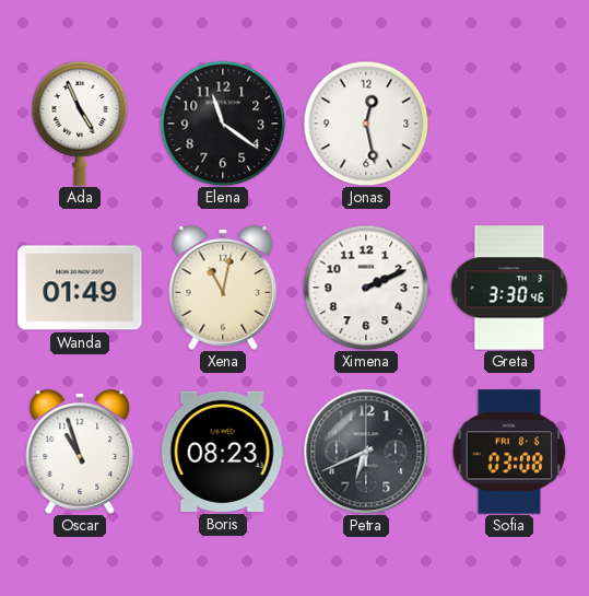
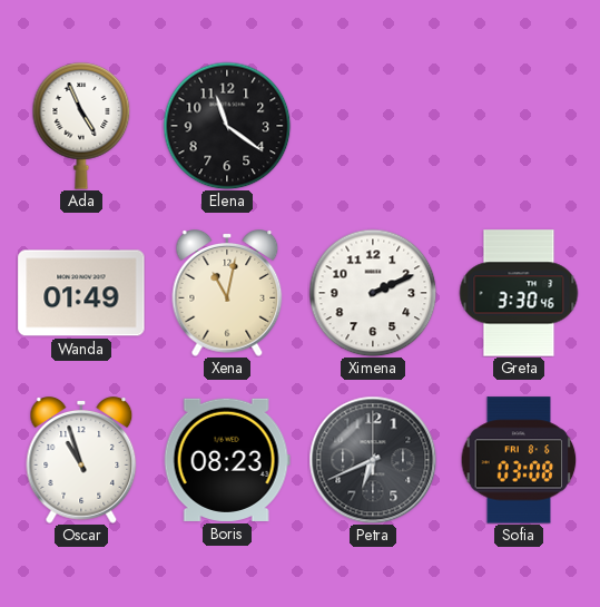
Jonas: 12:28 -> none (366, 124)
